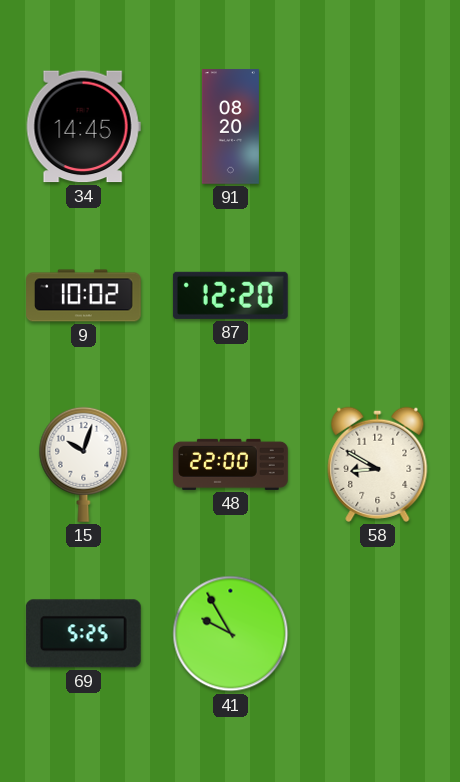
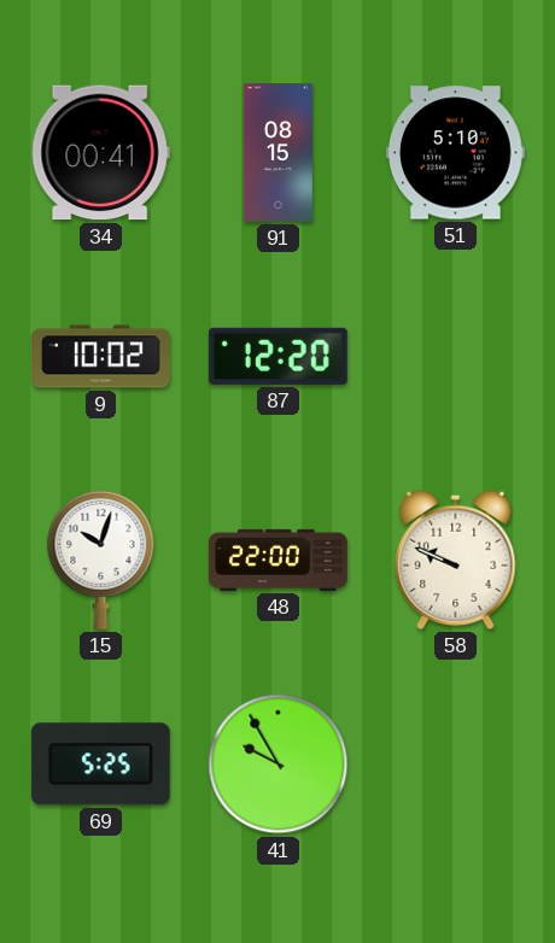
34: 14:45 -> 00:41 (100, 153)
91: 08:20 -> 08:15 (277, 153)
51: none -> 5:10 (456, 153)
58: 8:50 -> 9:49 (456, 560)
